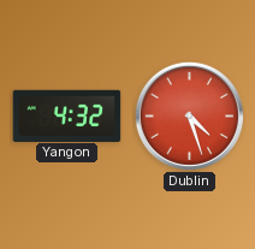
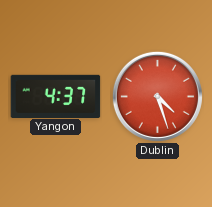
Yangon: 4:32 -> 4:37 (56, 96)
